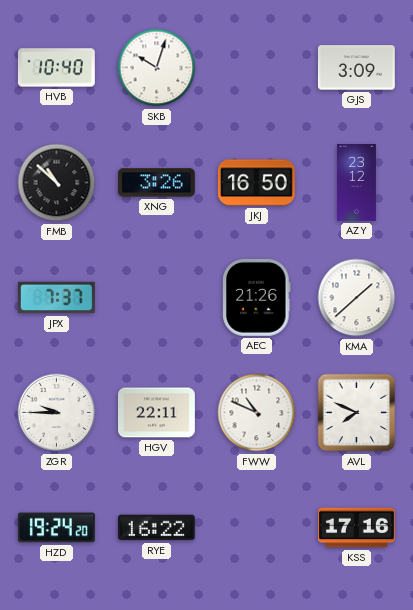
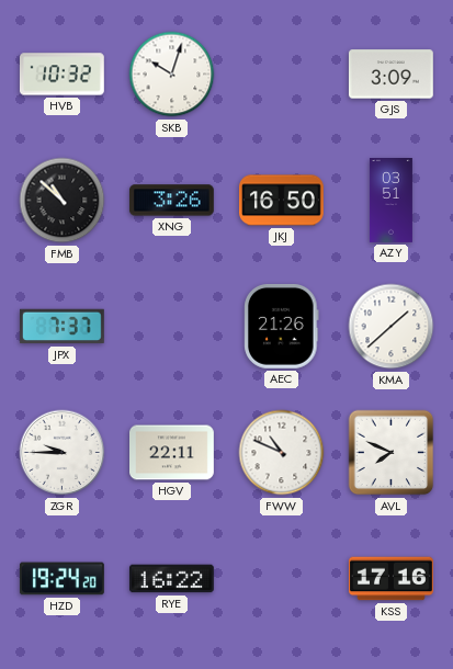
HVB: 10:40 -> 10:32 (61, 75)
AZY: 23:12 -> 03:51 (390, 201)
